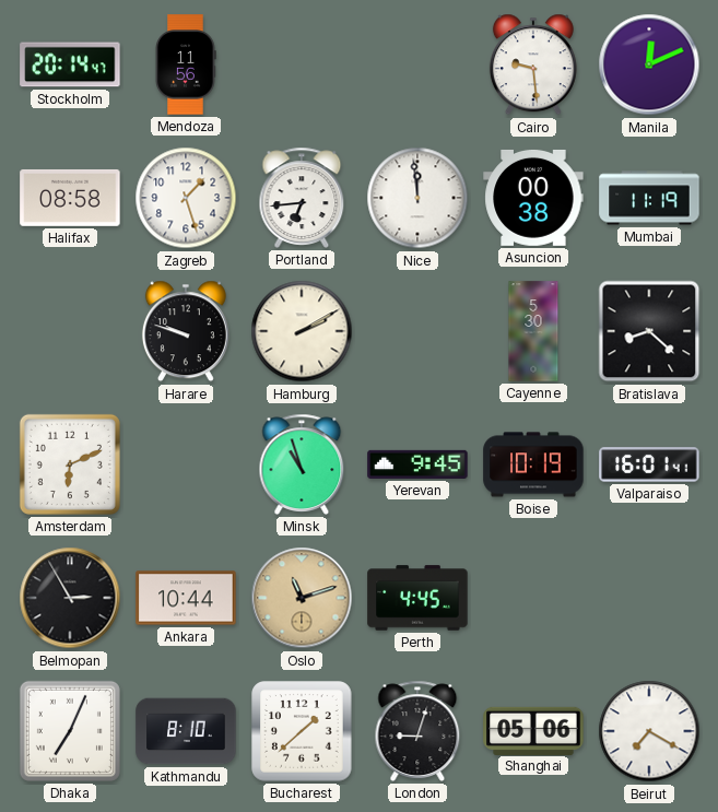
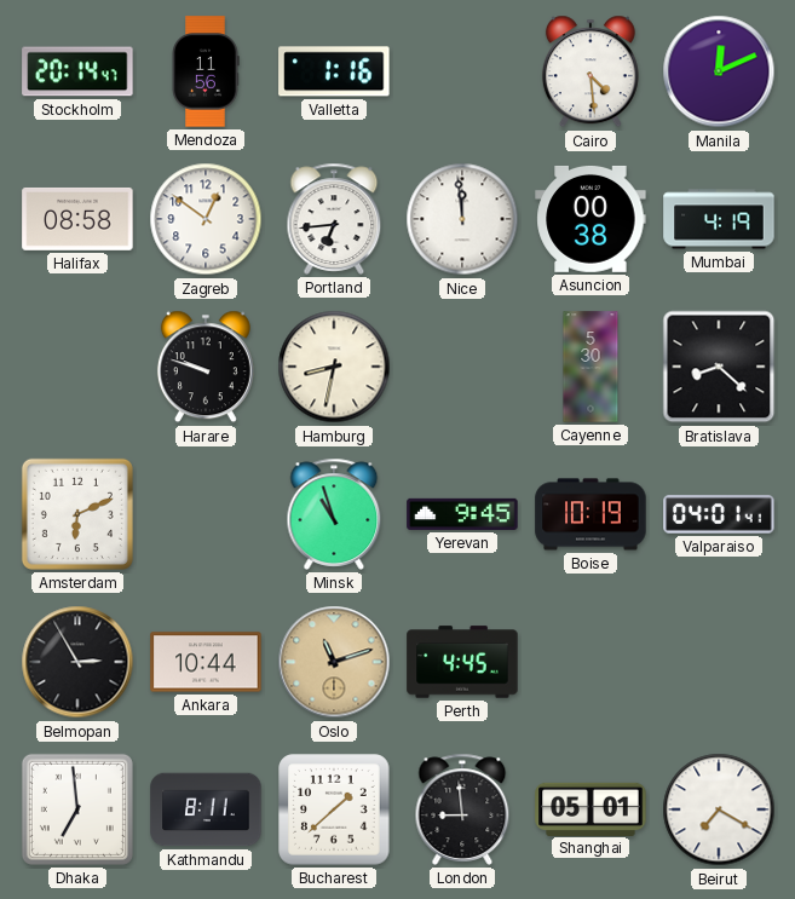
Valletta: none -> 1:16 (334, 71)
Cairo: 9:29 -> 4:29 (591, 71)
Zagreb: 1:27 -> 12:51 (206, 219)
Mumbai: 11:19 -> 4:19 (719, 219)
Hamburg: 2:10 -> 8:32 (334, 367)
Valparaiso: 16:01 -> 04:01 (719, 514)
Dhaka: 7:04 -> 6:59 (77, 809)
Kathmandu: 8:10 -> 8:11 (206, 809)
London: 9:03 -> 8:59 (462, 809)
Shanghai: 05:06 -> 05:01 (591, 808)
